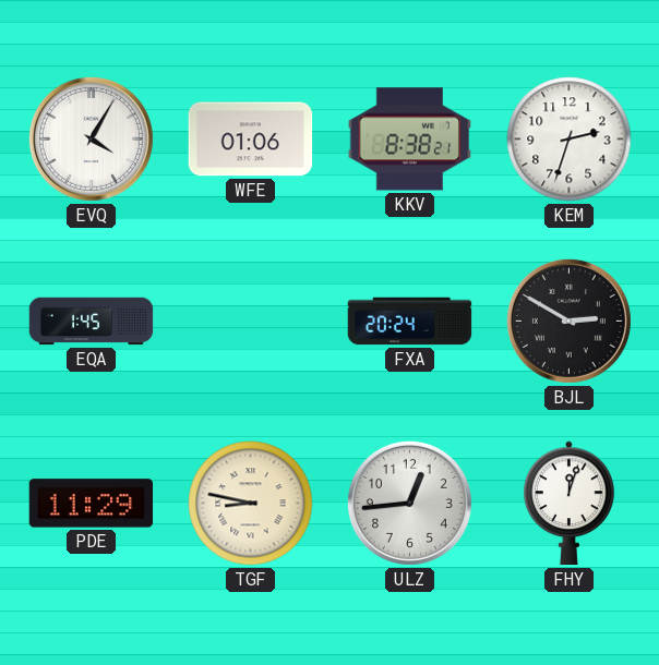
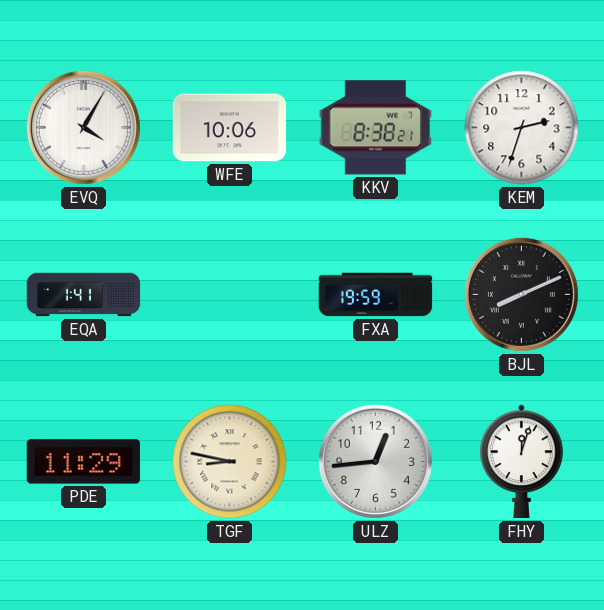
WFE: 01:06 -> 10:06 (230, 128)
EQA: 1:45 -> 1:41 (84, 295)
FXA: 20:24 -> 19:59 (376, 295)
BJL: 2:50 -> 8:11 (521, 294)
